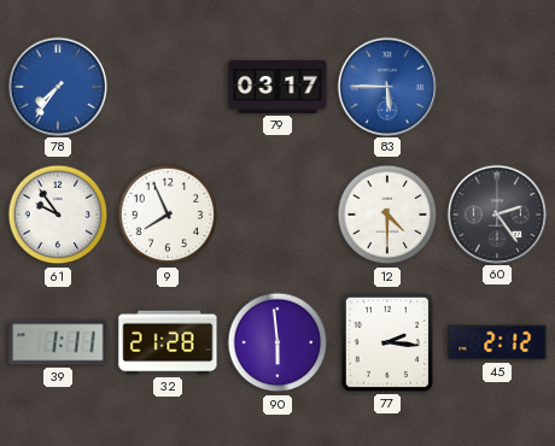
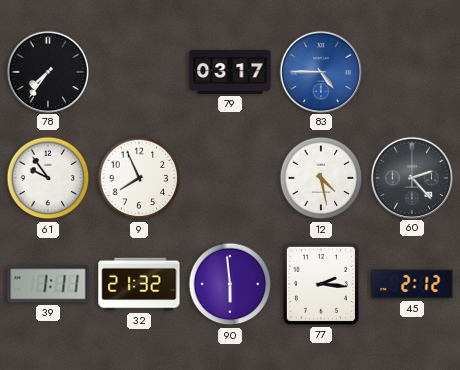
78 dial: blue -> black (47, 71)
83: 5:45 -> 4:45 (320, 71)
12: 4:30 -> 4:28 (321, 178)
60: 2:24 -> 2:23 (411, 177)
32: 21:28 -> 21:32 (139, 284)
